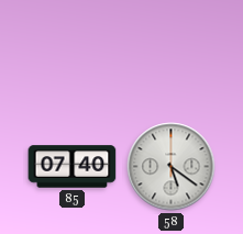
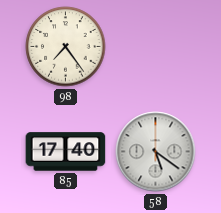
98: none -> 7:24 (66, 47)
85: 07:40 -> 17:40 (66, 152)
